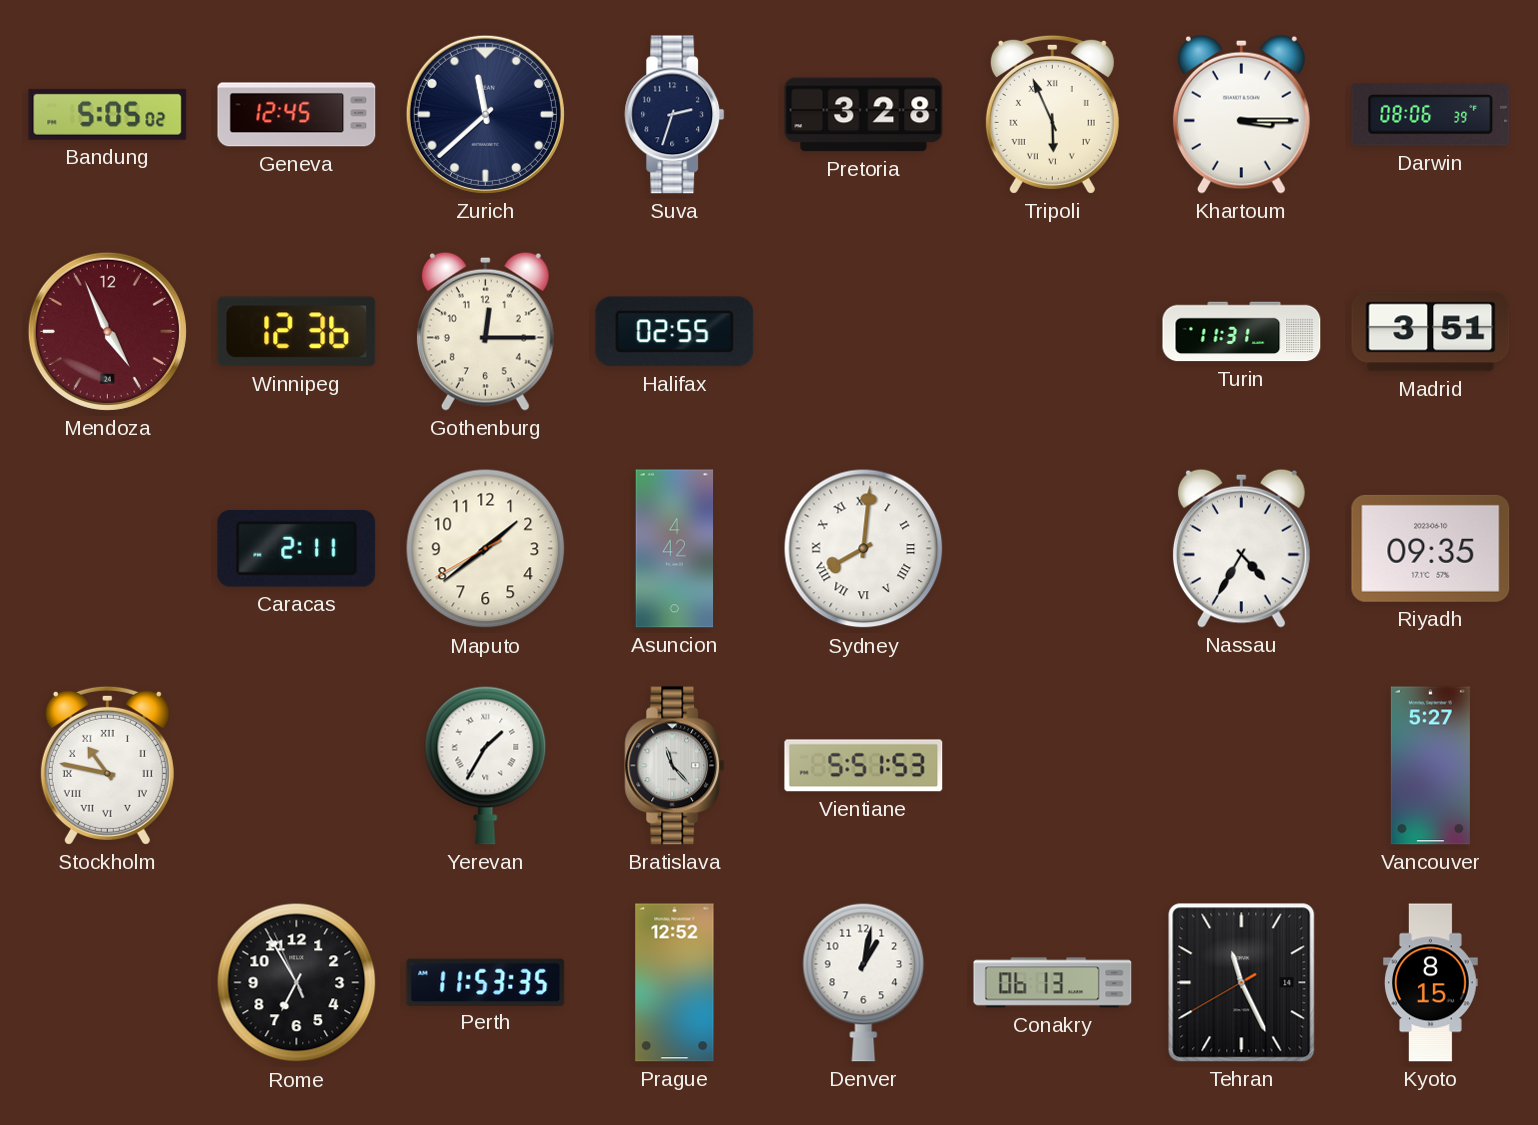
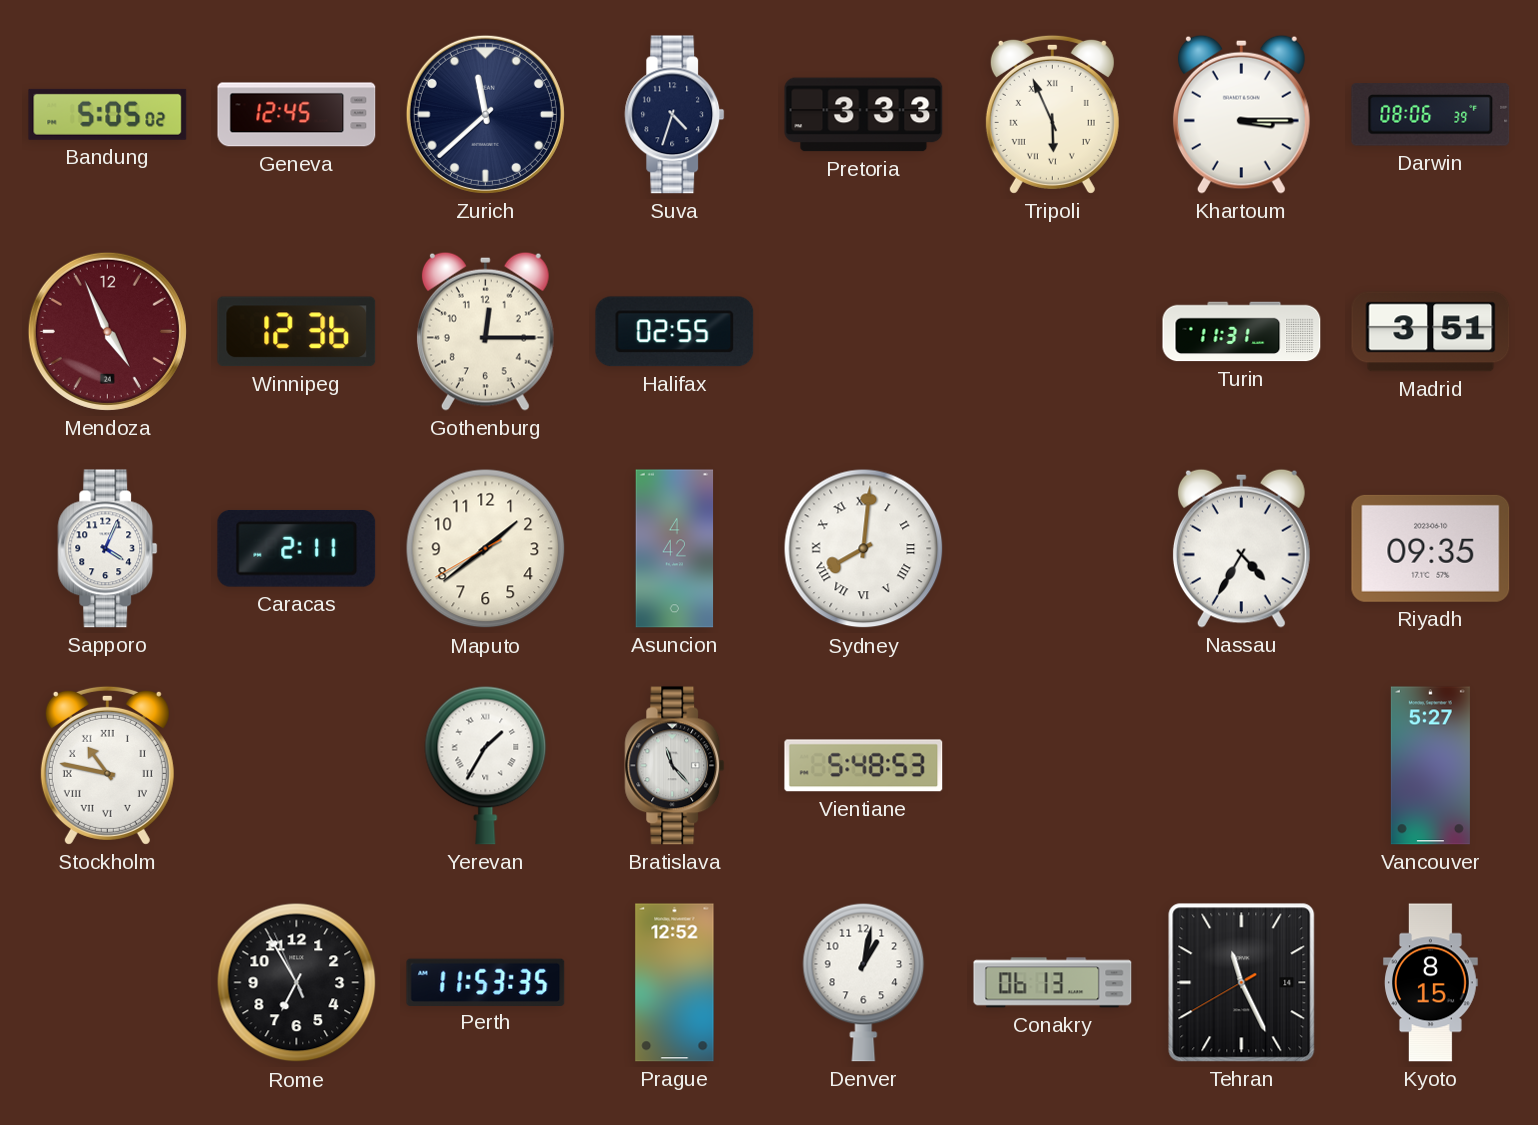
Suva: 2:33 -> 4:33 (675, 115)
Pretoria: 3:28 -> 3:33 (864, 115)
Sapporo: none -> 4:04 (108, 549)
Vientiane: 5:51 -> 5:48 (864, 766)
